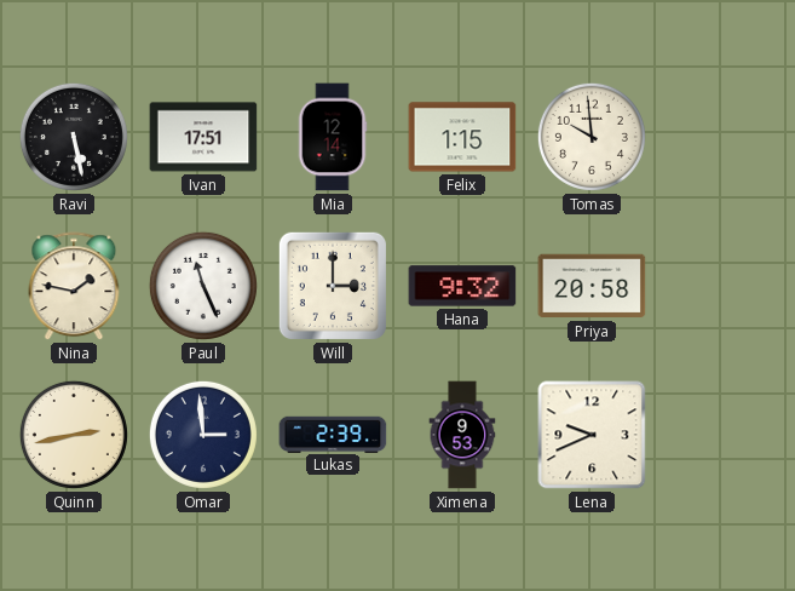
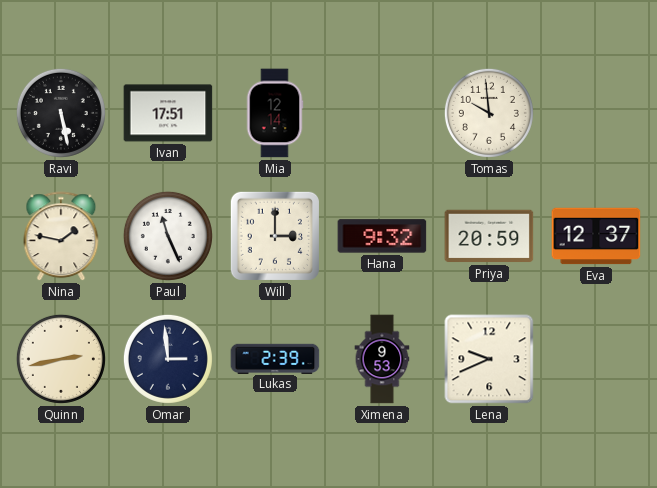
Felix: 1:15 -> none (462, 137)
Priya: 20:58 -> 20:59 (489, 236)
Eva: none -> 12:37 (596, 236)
